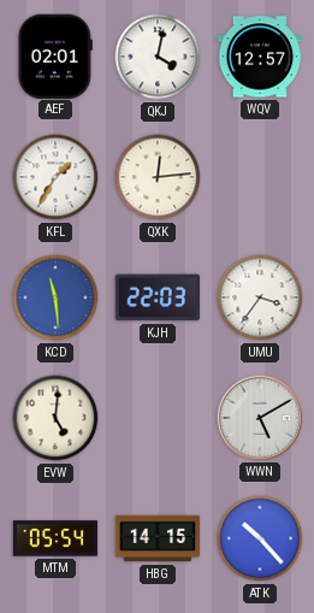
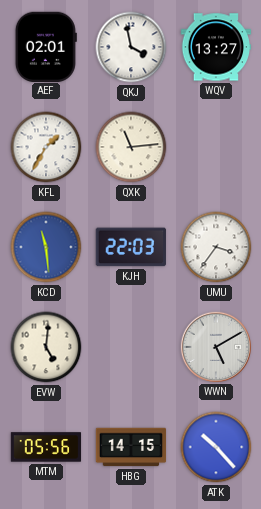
QKJ: 4:02 -> 3:58 (131, 47)
WQV: 12:57 -> 13:27 (216, 47)
QXK: 12:14 -> 11:14 (131, 147)
MTM: 05:54 -> 05:56 (46, 447)
